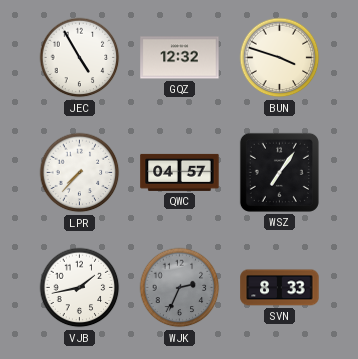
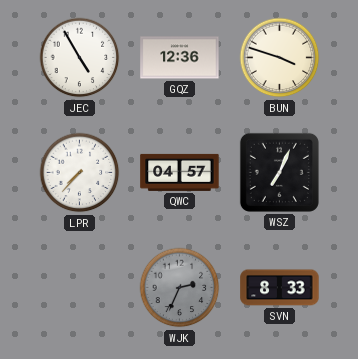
GQZ: 12:32 -> 12:36 (180, 58)
WSZ: 7:06 -> 7:04 (279, 172)
VJB: 1:43 -> none (80, 288)
